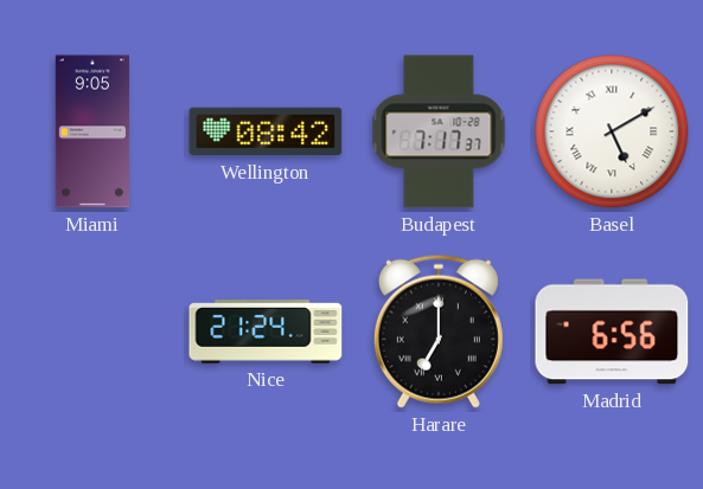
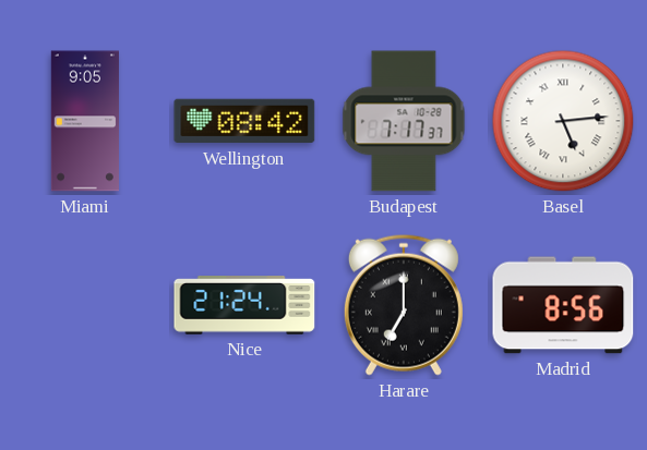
Basel: 5:10 -> 5:14 (563, 121)
Madrid: 6:56 -> 8:56 (563, 305)
